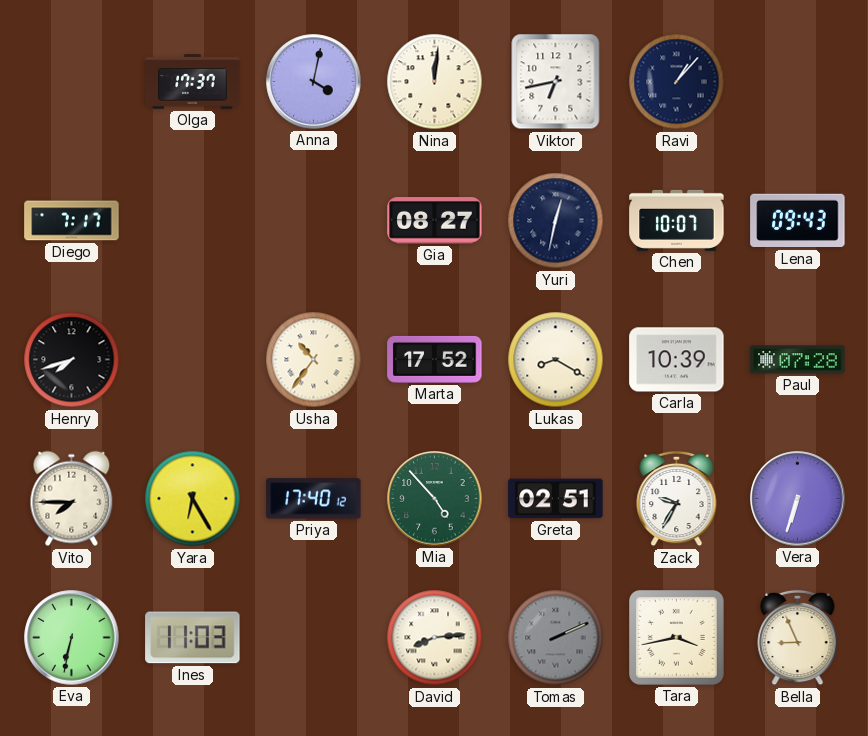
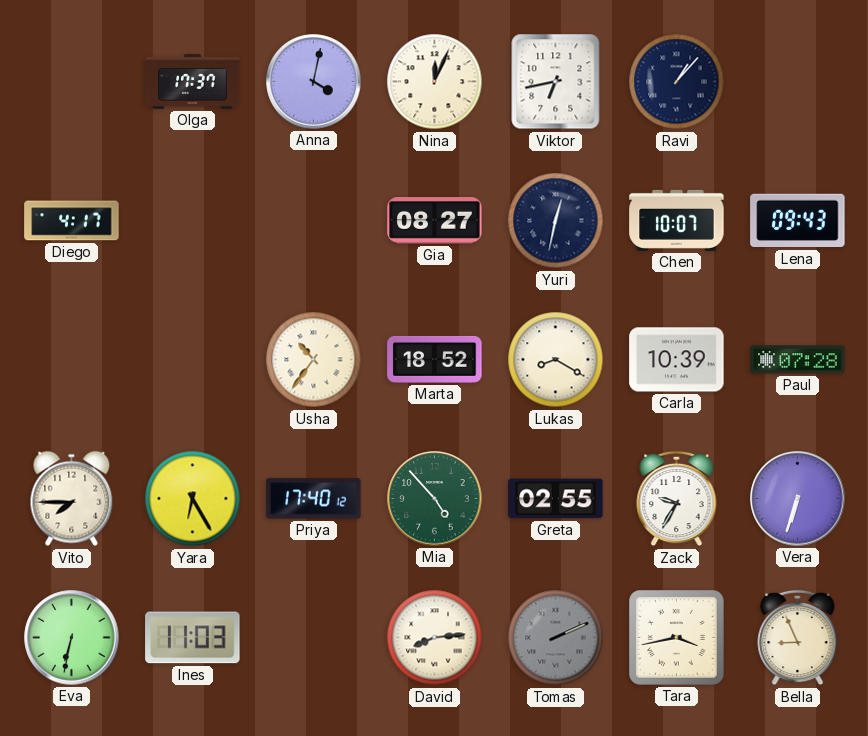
Nina: 12:01 -> 12:04 (435, 82)
Diego: 7:17 -> 4:17 (72, 221)
Henry: 7:42 -> none (72, 360)
Marta: 17:52 -> 18:52 (435, 359)
Greta: 02:51 -> 02:55 (556, 499)
